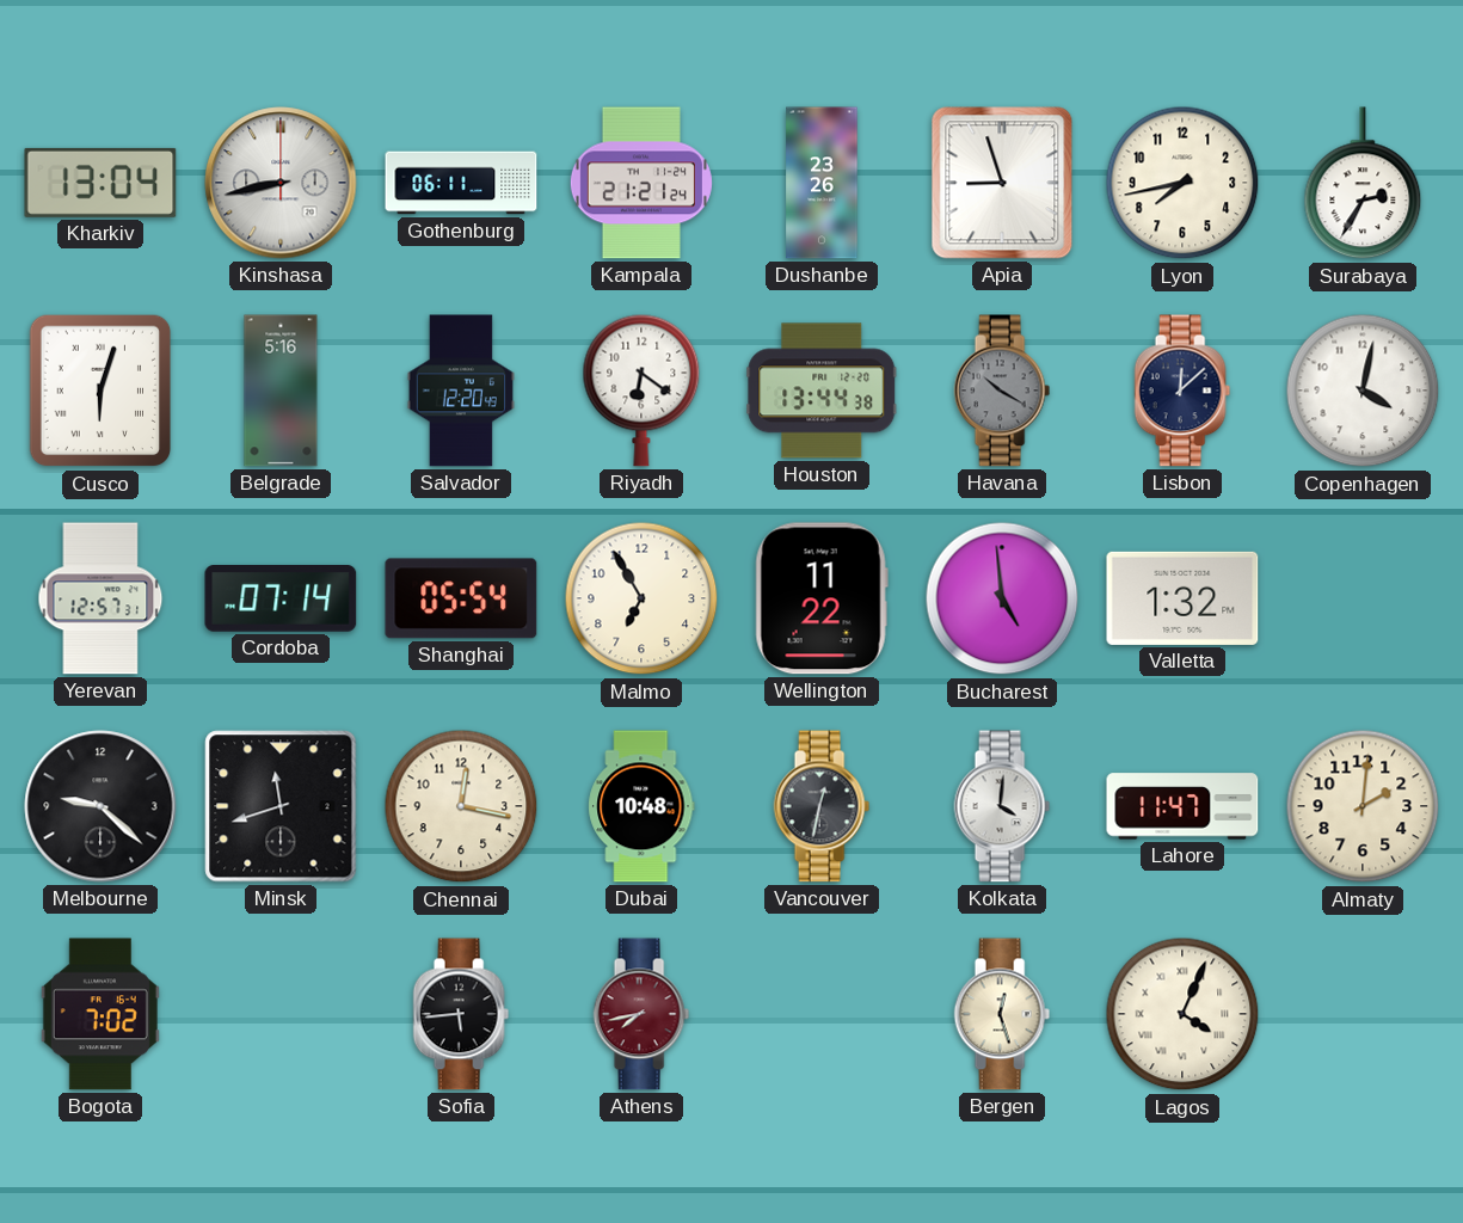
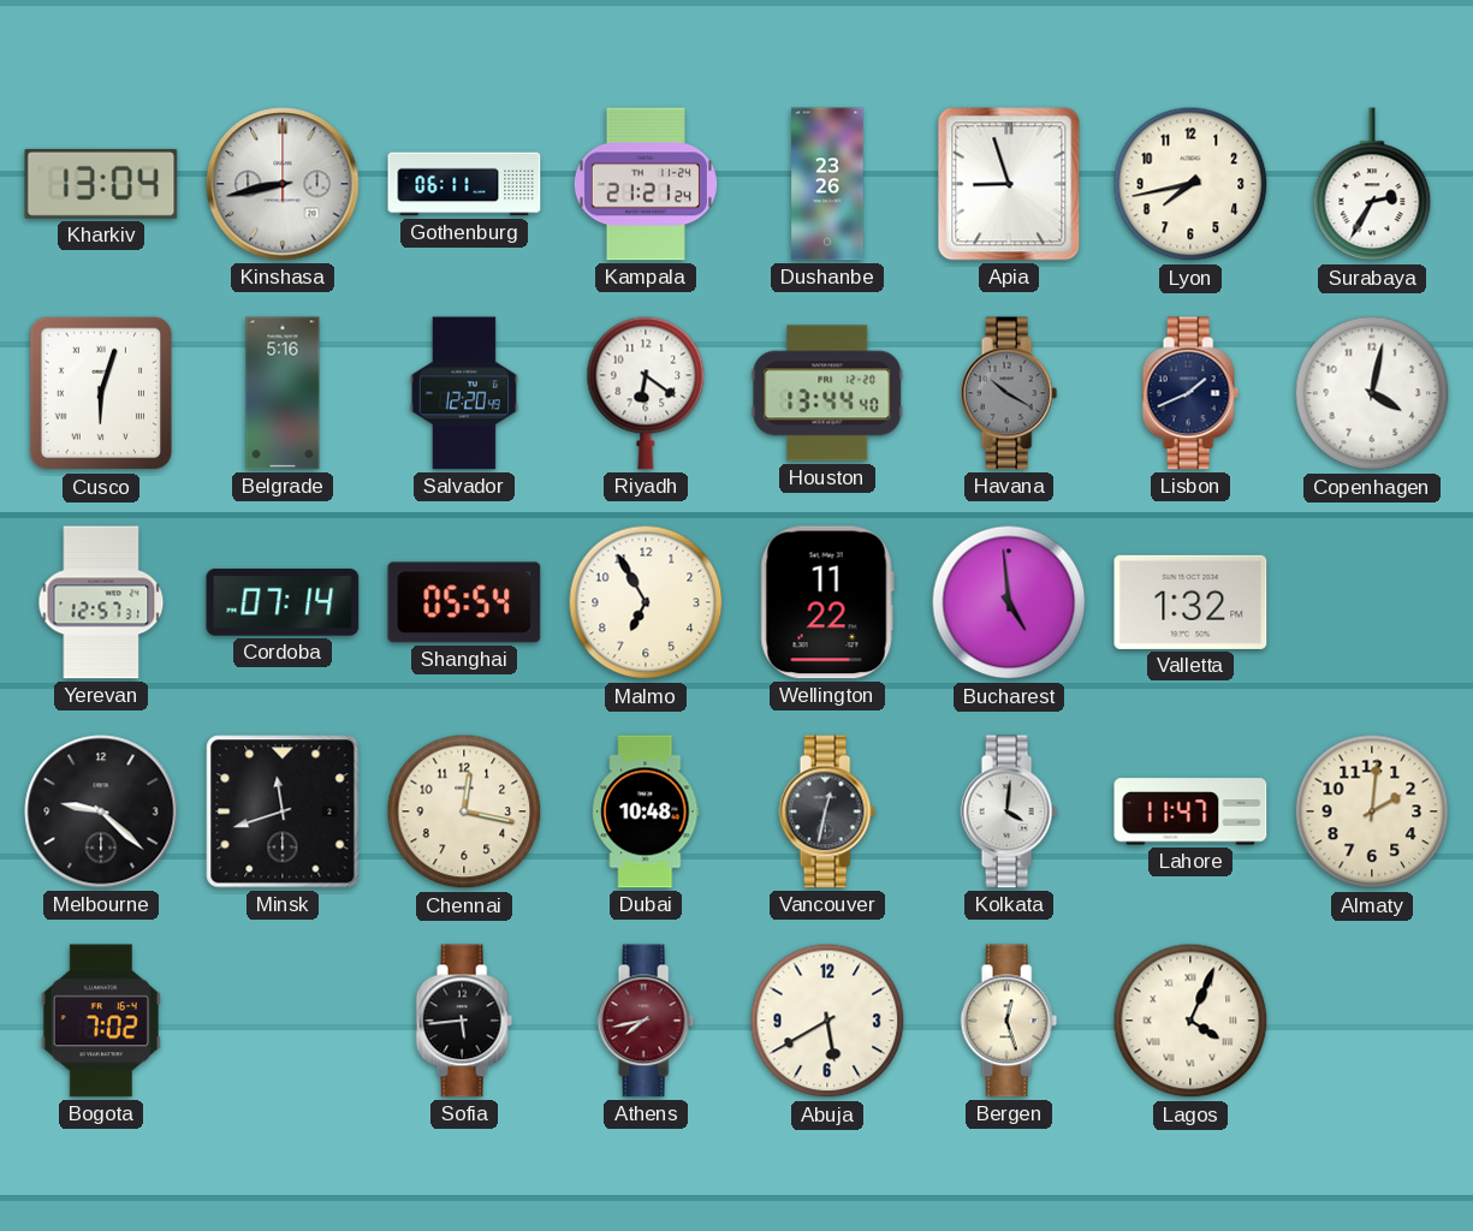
Houston: 13:44:38 -> 13:44:40 (827, 393)
Lisbon: 12:08 -> 1:41 (1190, 393)
Abuja: none -> 5:40 (827, 1021)
